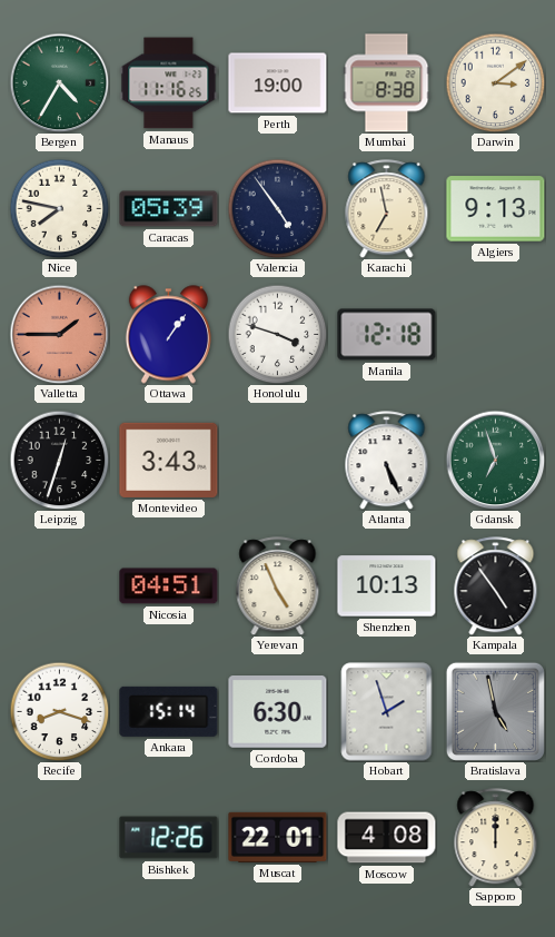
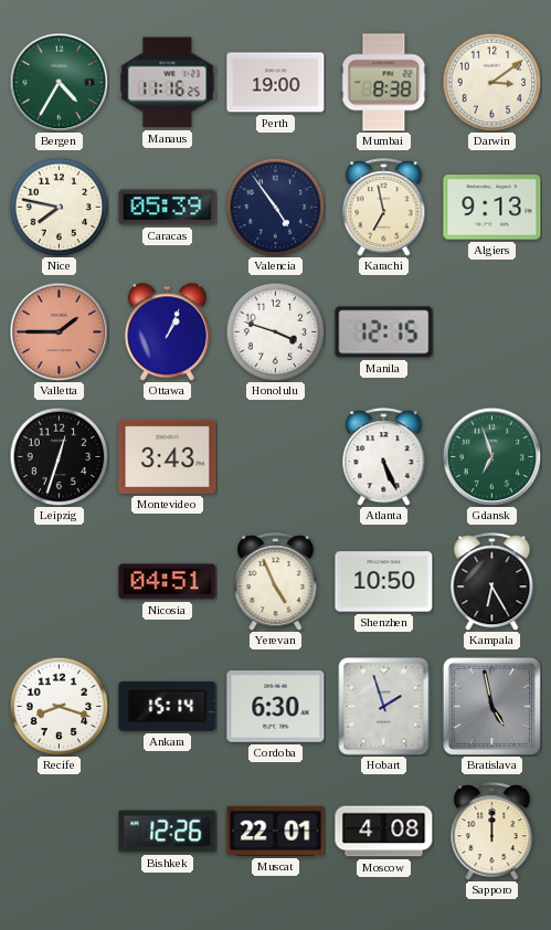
Ottawa: 1:06 -> 1:04 (167, 332)
Manila: 12:18 -> 12:15 (384, 332)
Shenzhen: 10:13 -> 10:50 (384, 582)
Kampala: 4:54 -> 6:25 (492, 582)
